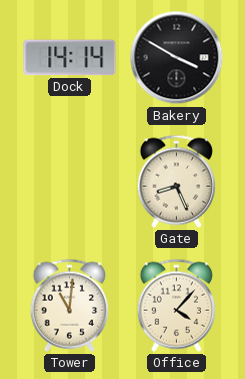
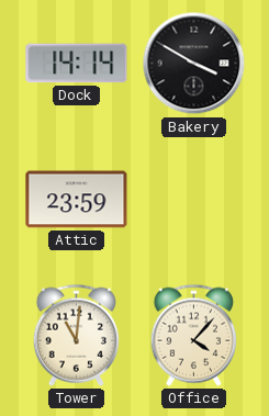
Attic: none -> 23:59 (77, 200)
Gate: 8:26 -> none (176, 181)
